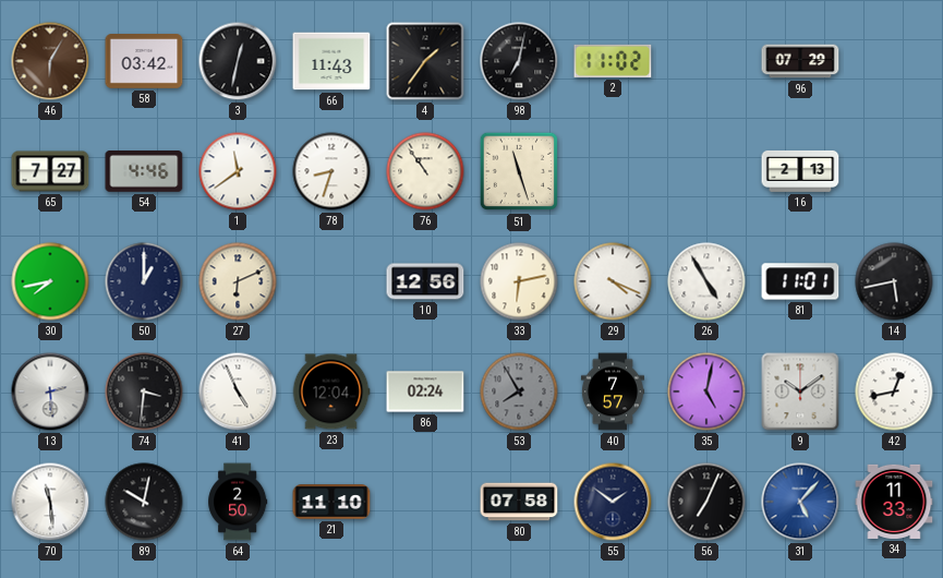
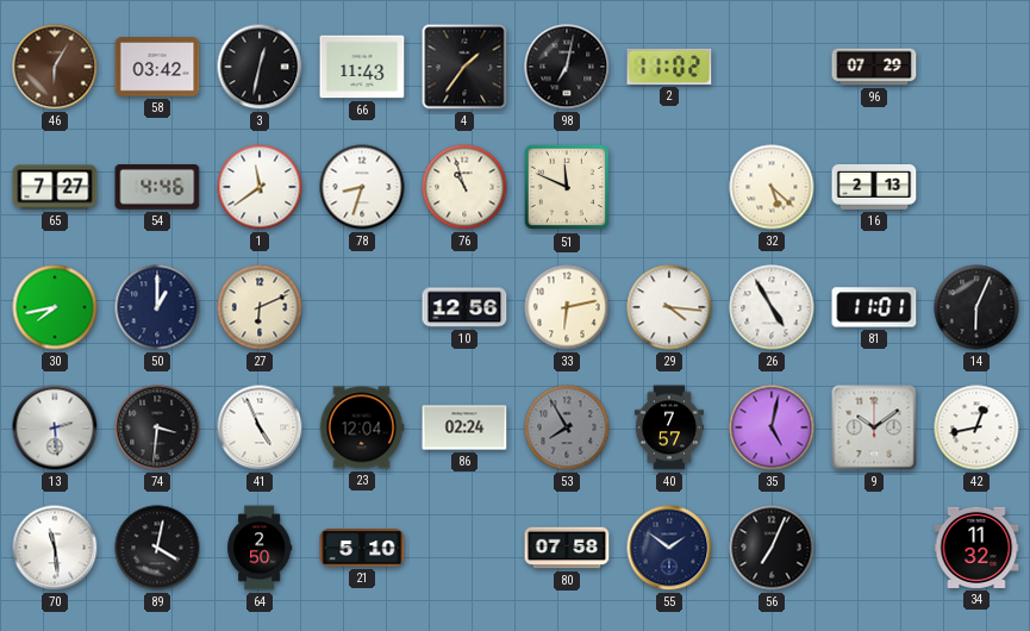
76: 10:54 -> 10:57 (464, 187)
51: 11:27 -> 11:49 (567, 187)
32: none -> 5:22 (772, 187)
29: 4:19 -> 4:16 (669, 307)
14: 5:43 -> 6:04 (976, 307)
89: 10:02 -> 4:02 (157, 548)
21: 11:10 -> 5:10 (362, 548)
31: 5:07 -> none (800, 502)
34: 11:33 -> 11:32 (976, 548)
